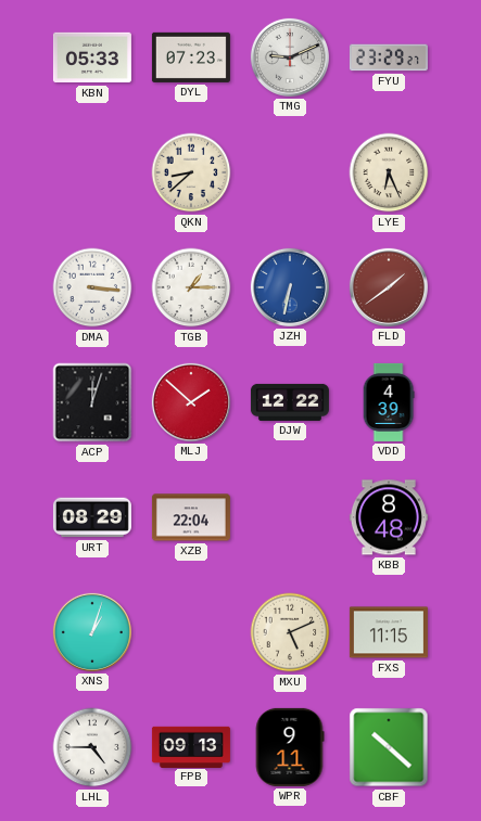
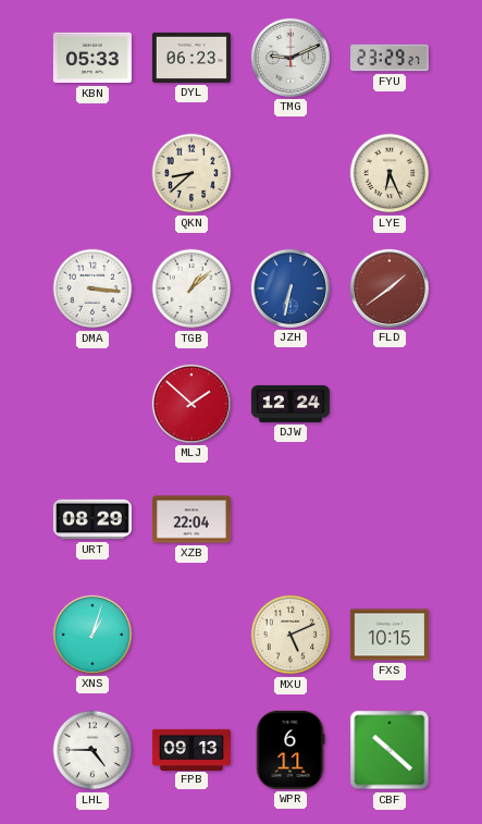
DYL: 07:23 -> 06:23 (191, 58)
TGB: 1:15 -> 1:08 (191, 288)
ACP: 12:03 -> none (92, 402)
DJW: 12:22 -> 12:24 (291, 404)
VDD: 4:39 -> none (389, 402)
KBB: 8:48 -> none (389, 517)
FXS: 11:15 -> 10:15 (390, 635)
WPR: 9:11 -> 6:11 (291, 750)
